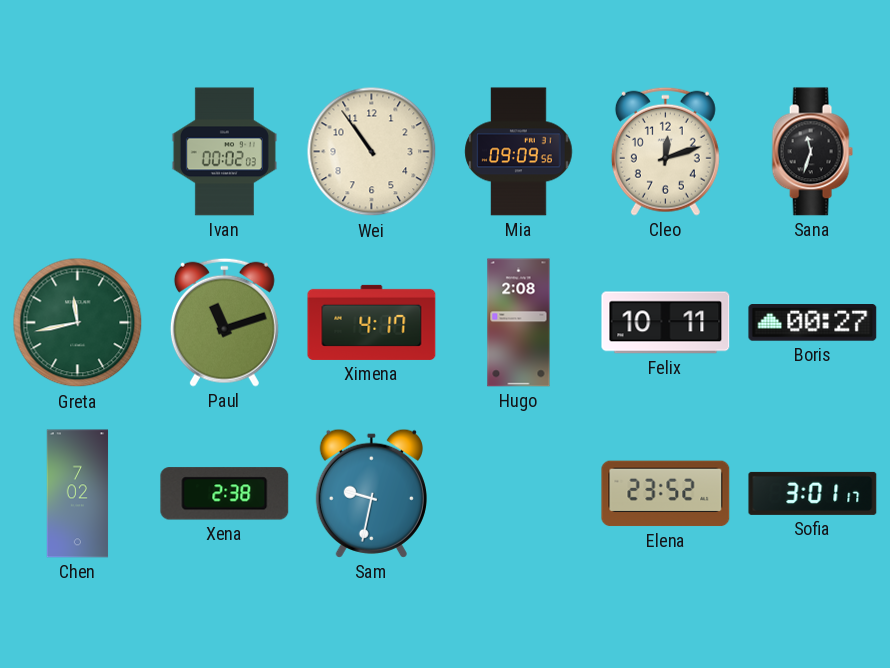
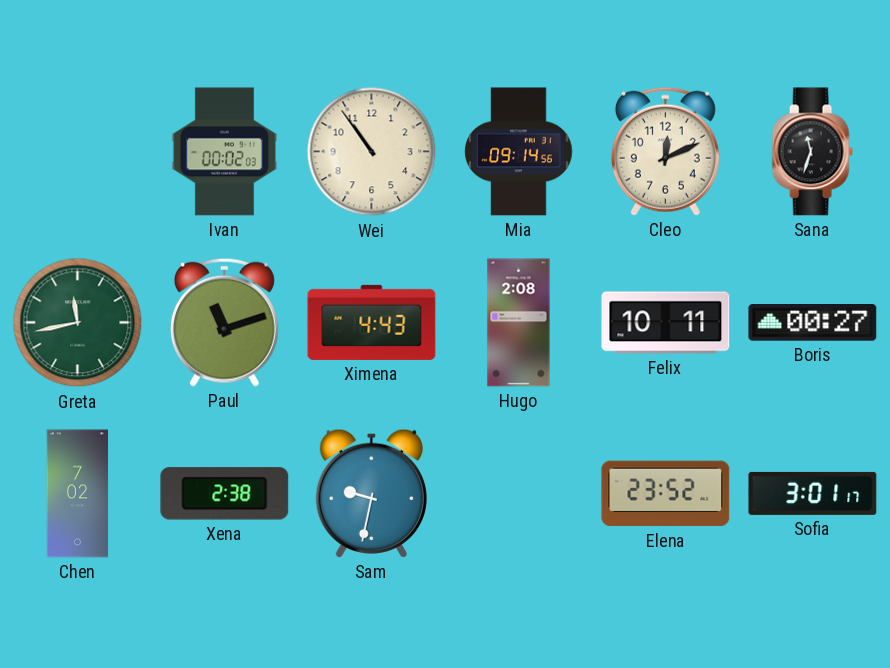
Mia: 09:09 -> 09:14 (519, 152)
Cleo: 12:12 -> 12:11 (665, 151)
Ximena: 4:17 -> 4:43 (372, 322)
